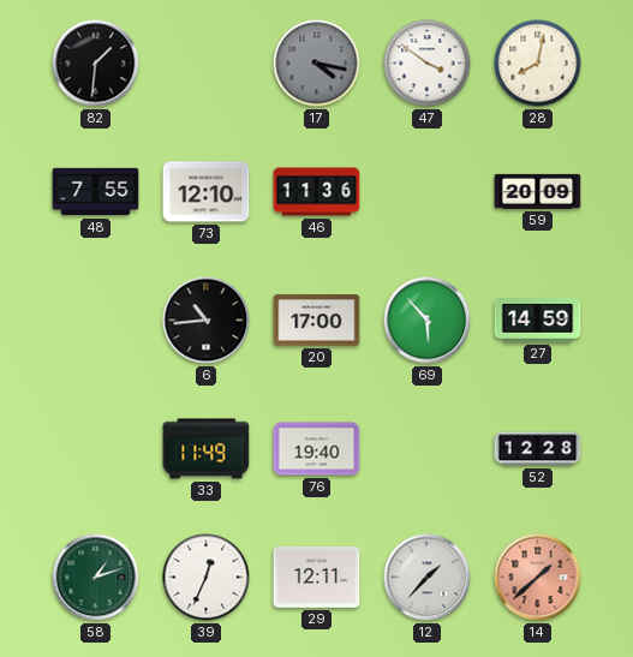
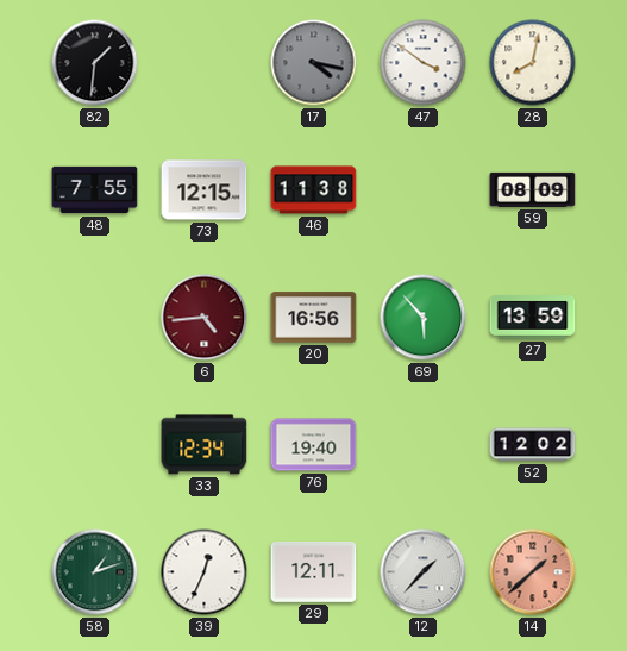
73: 12:10 -> 12:15 (205, 190)
46: 11:36 -> 11:38 (314, 190)
59: 20:09 -> 08:09 (533, 189)
6: 10:44 -> 4:44 (205, 318)
6 dial: black -> burgundy (205, 318)
20: 17:00 -> 16:56 (314, 318)
27: 14:59 -> 13:59 (533, 318)
33: 11:49 -> 12:34 (205, 445)
52: 12:28 -> 12:02 (533, 445)
